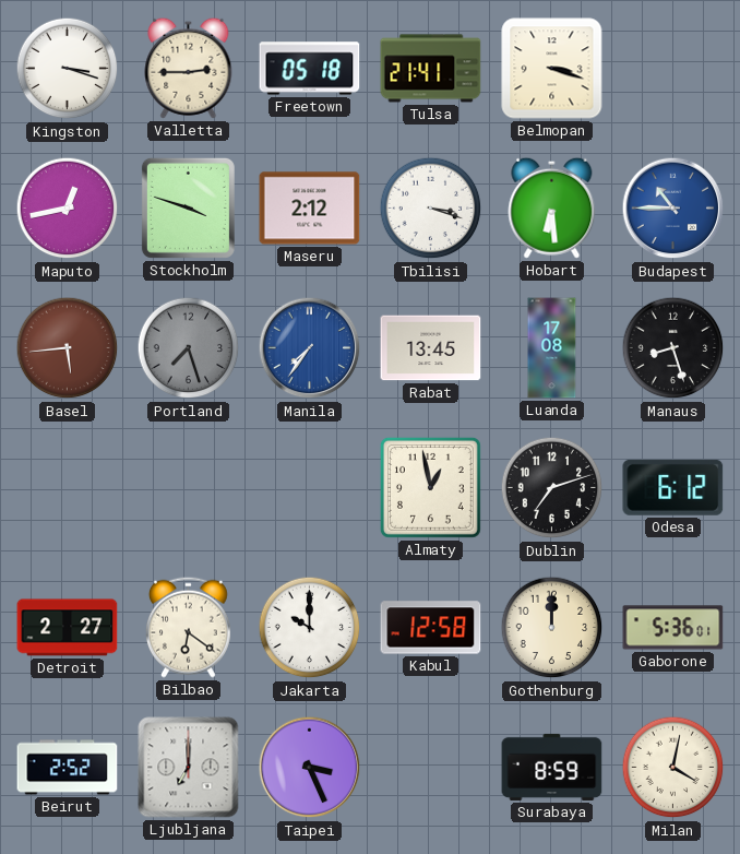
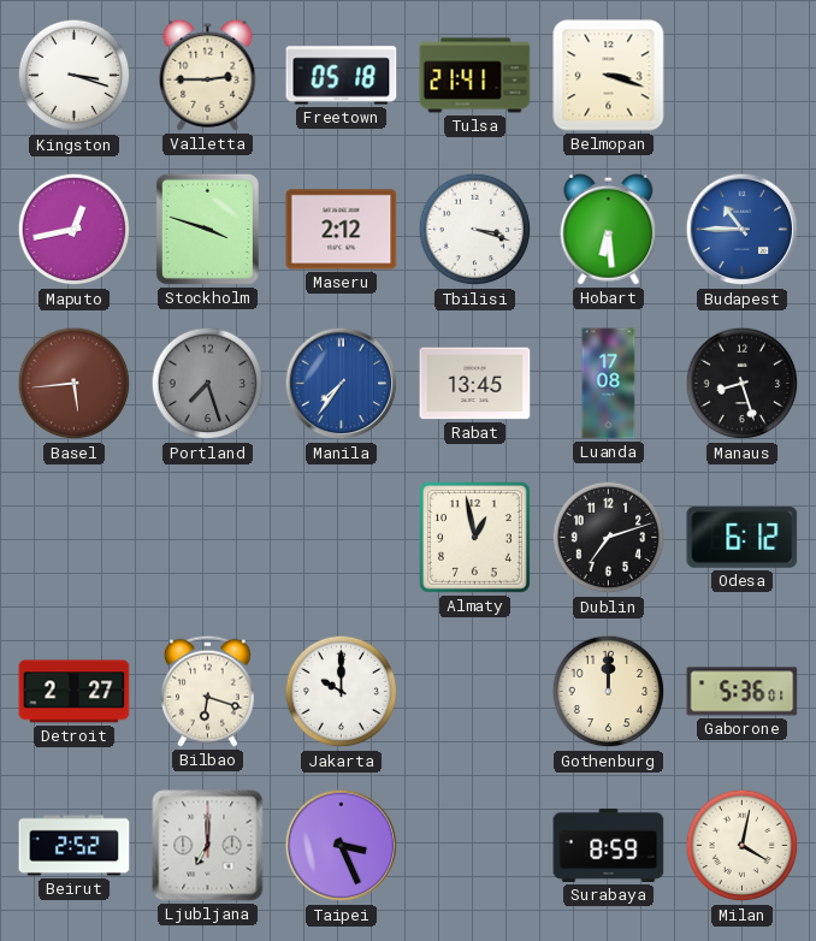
Bilbao: 6:21 -> 6:18 (208, 691)
Kabul: 12:58 -> none (431, 628)
